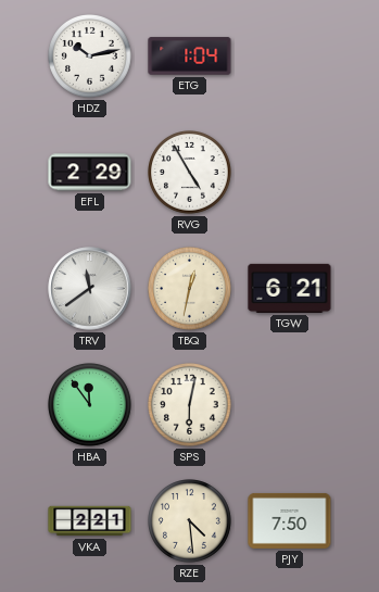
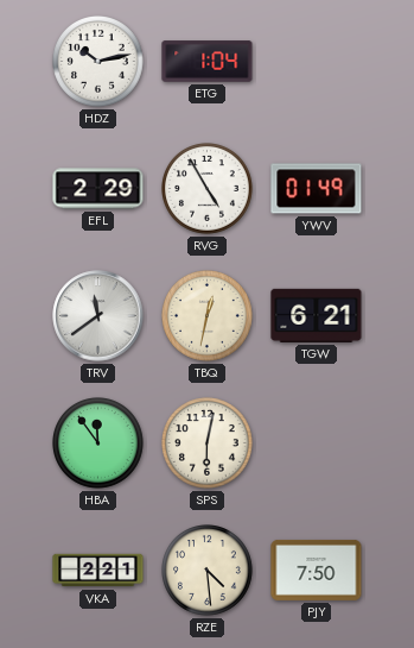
YWV: none -> 01:49 (317, 189)
